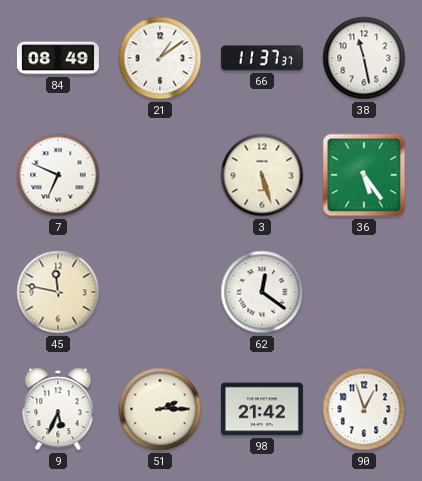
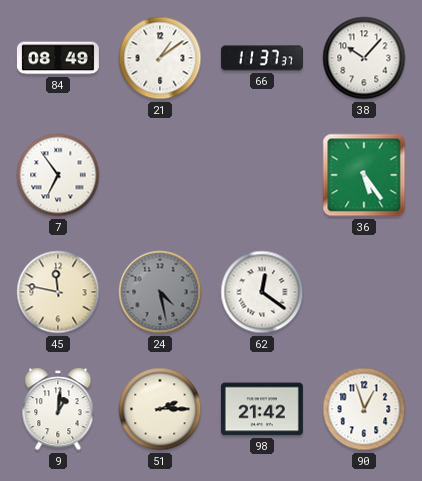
38: 11:28 -> 10:07 (364, 58)
7: 6:49 -> 6:54 (58, 175)
3: 5:27 -> none (262, 175)
24: none -> 4:28 (160, 292)
9: 5:34 -> 1:01 (58, 409)
